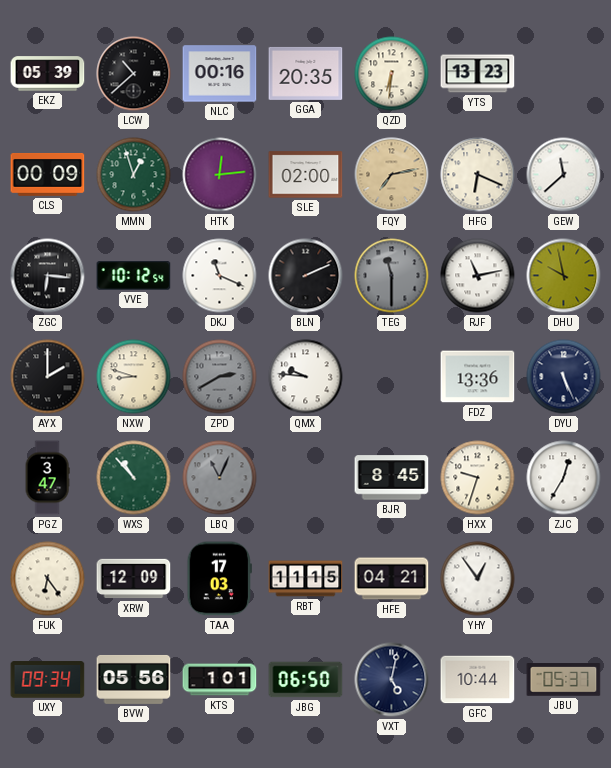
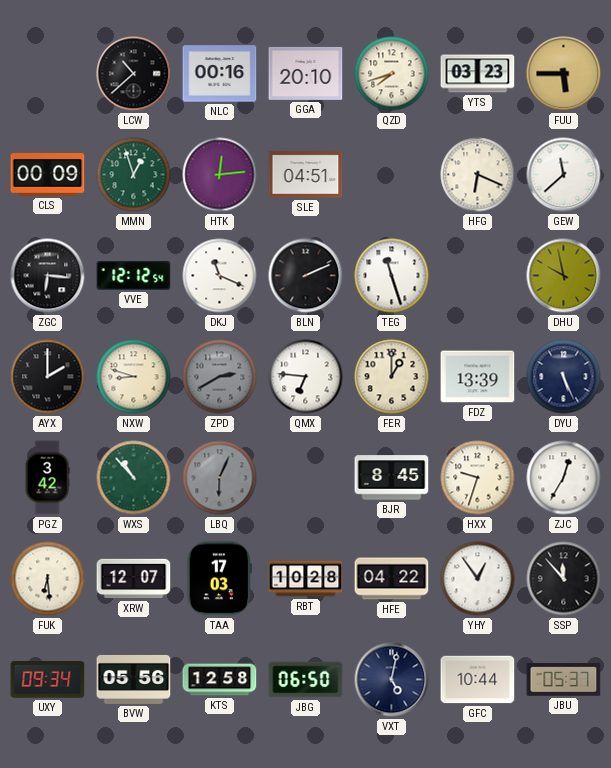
EKZ: 05:39 -> none (48, 74)
GGA: 20:35 -> 20:10 (306, 73)
QZD: 6:31 -> 7:42 (392, 74)
YTS: 13:23 -> 03:23 (478, 74)
FUU: none -> 5:45 (564, 74)
SLE: 02:00 -> 04:51 (306, 175)
FQY: 7:13 -> none (392, 175)
VVE: 10:12 -> 12:12 (134, 276)
TEG: 11:30 -> 11:27 (392, 276)
TEG dial: grey -> white (392, 276)
RJF: 11:13 -> none (478, 276)
QMX: 9:46 -> 6:46 (306, 377)
FER: none -> 1:00 (392, 377)
FDZ: 13:36 -> 13:39 (478, 377)
PGZ: 3:47 -> 3:42 (47, 478)
LBQ: 11:04 -> 6:04 (220, 478)
FUK: 6:24 -> 6:29 (48, 579)
XRW: 12:09 -> 12:07 (134, 579)
RBT: 11:15 -> 10:28 (306, 579)
HFE: 04:21 -> 04:22 (392, 579)
SSP: none -> 11:53 (564, 579)
KTS: 1:01 -> 12:58 (220, 680)
